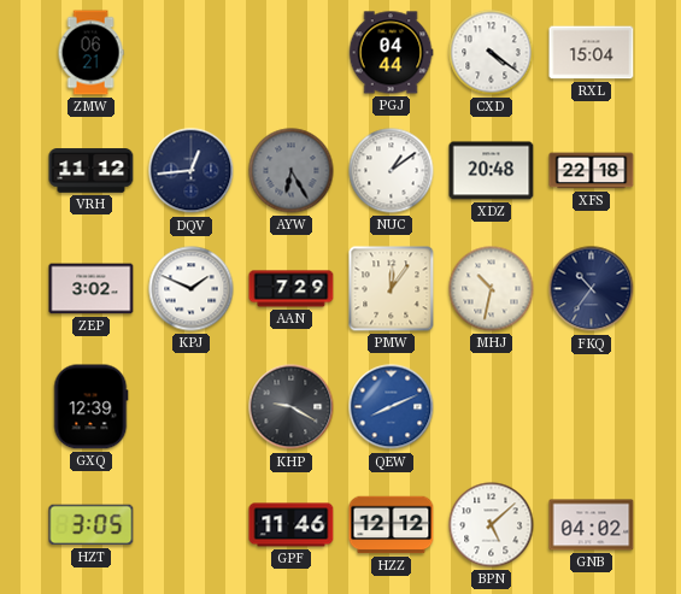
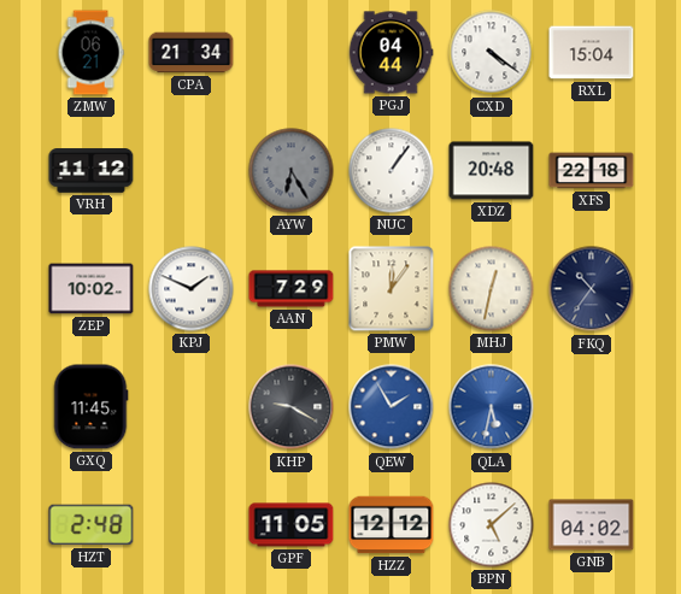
CPA: none -> 21:34 (192, 53)
DQV: 12:44 -> none (192, 171)
NUC: 1:09 -> 1:06 (392, 171)
ZEP: 3:02 -> 10:02 (92, 289)
MHJ: 10:32 -> 12:32 (492, 289)
GXQ: 12:39 -> 11:45 (90, 407)
QEW: 8:11 -> 1:55 (392, 407)
QLA: none -> 5:32 (492, 407)
HZT: 3:05 -> 2:48 (92, 525)
GPF: 11:46 -> 11:05 (292, 525)
